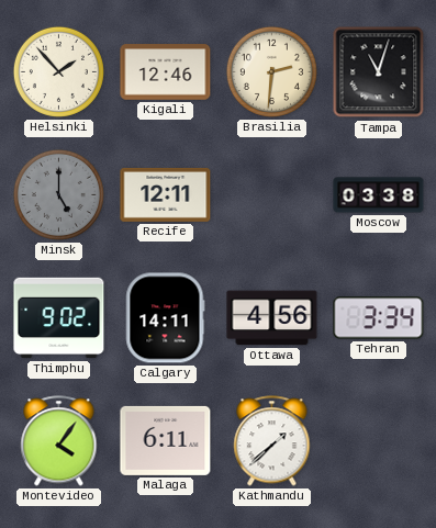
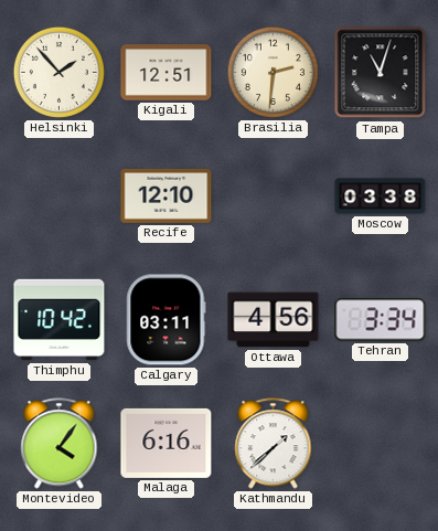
Kigali: 12:46 -> 12:51 (167, 73)
Minsk: 5:00 -> none (58, 194)
Recife: 12:11 -> 12:10 (167, 195)
Thimphu: 9:02 -> 10:42 (60, 320)
Calgary: 14:11 -> 03:11 (165, 320)
Malaga: 6:11 -> 6:16 (167, 443)
